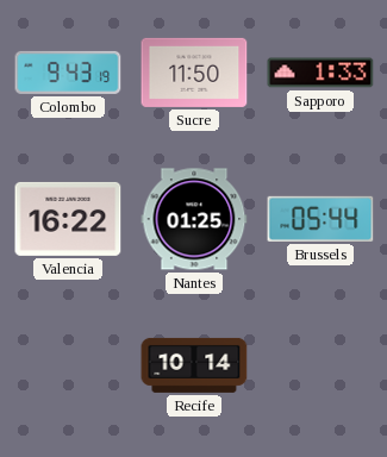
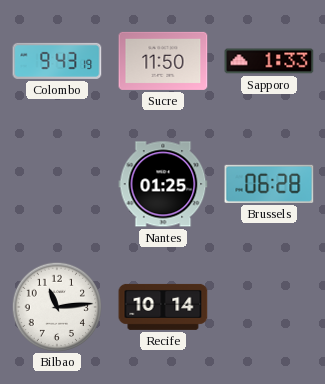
Valencia: 16:22 -> none (68, 219)
Brussels: 05:44 -> 06:28 (269, 184)
Bilbao: none -> 11:14 (56, 306)
